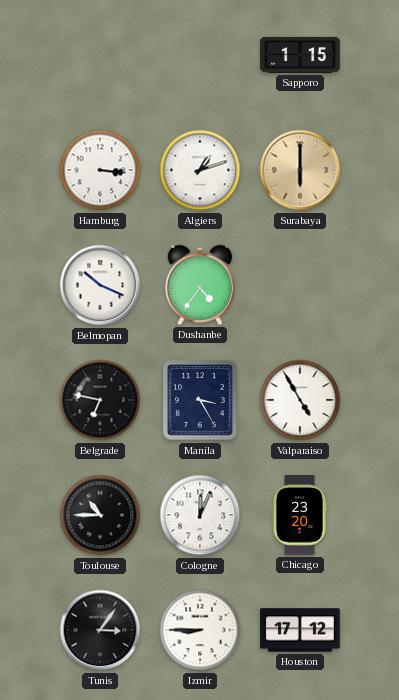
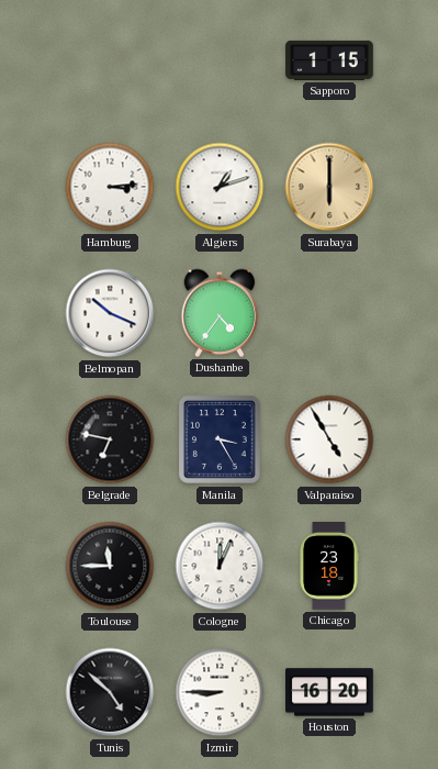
Hamburg: 3:16 -> 3:14 (110, 187)
Toulouse: 10:45 -> 11:45 (110, 566)
Chicago: 23:20 -> 23:18 (329, 567)
Tunis: 3:06 -> 4:52 (110, 692)
Houston: 17:12 -> 16:20 (330, 692)
